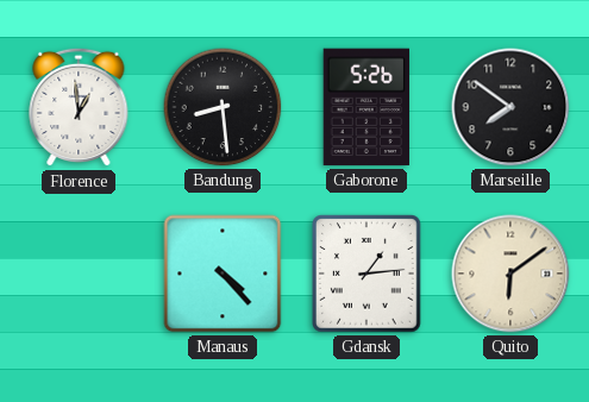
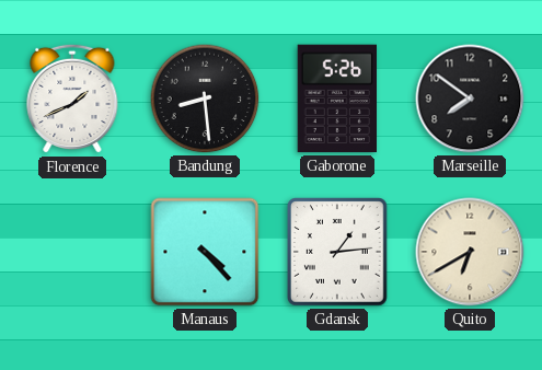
Florence: 12:59 -> 1:41 (72, 99)
Quito: 6:09 -> 6:40 (470, 252)
